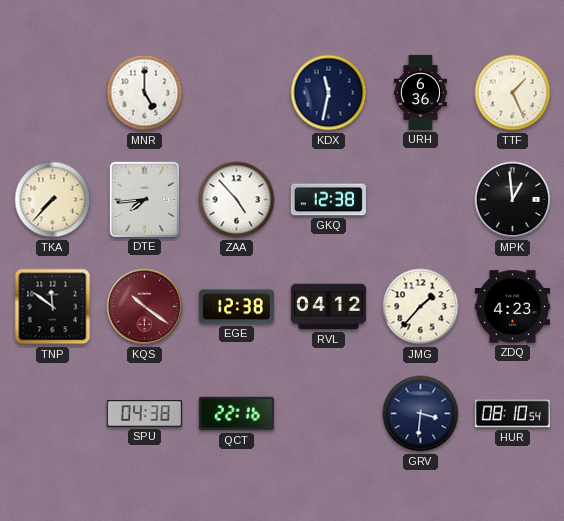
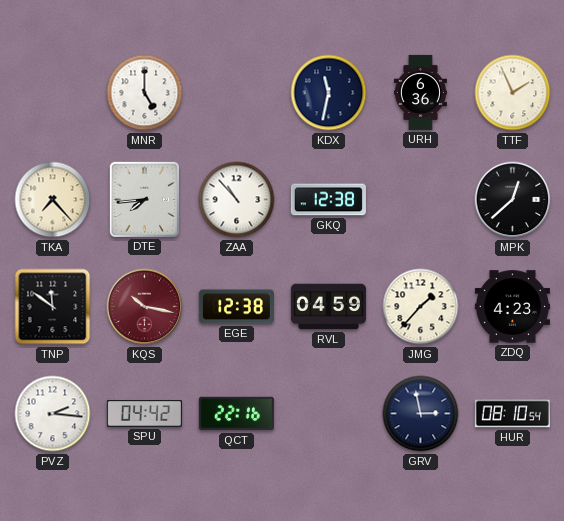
TTF: 1:26 -> 1:56 (513, 93)
TKA: 7:37 -> 7:23 (53, 200)
ZAA: 4:53 -> 10:53 (237, 200)
MPK: 12:59 -> 12:38 (513, 200)
KQS: 10:21 -> 10:17 (145, 307)
RVL: 04:12 -> 04:59 (328, 307)
PVZ: none -> 2:16 (53, 414)
SPU: 04:38 -> 04:42 (144, 414)
GRV: 3:31 -> 2:58 (421, 414)
